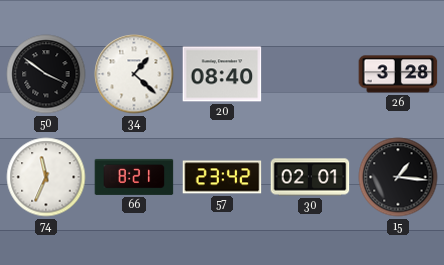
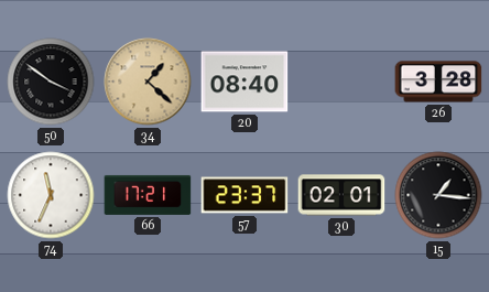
34 dial: white -> champagne (148, 82)
66: 8:21 -> 17:21 (148, 195)
57: 23:42 -> 23:37 (244, 195)
